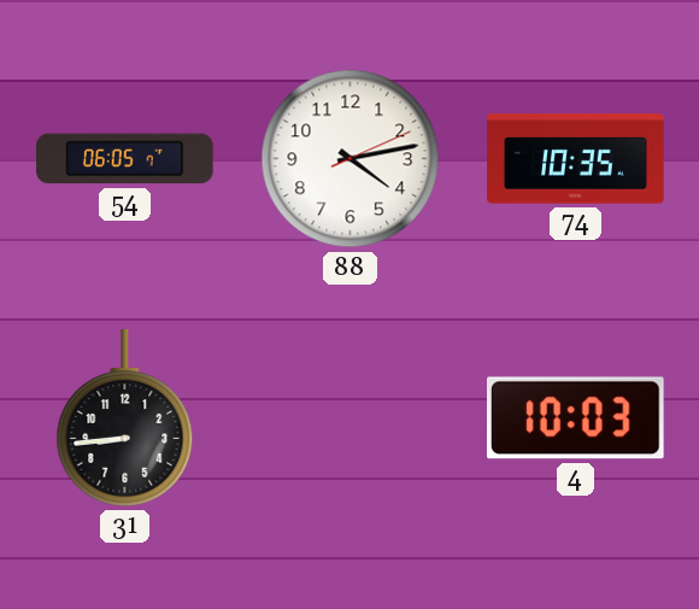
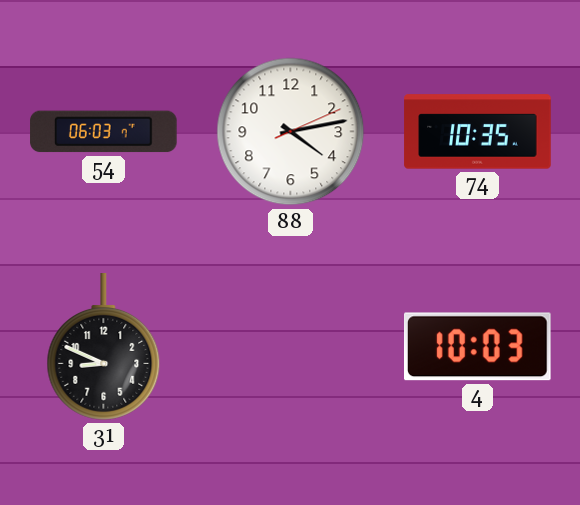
54: 06:05 -> 06:03 (104, 132)
31: 8:44 -> 8:49 (104, 347)
